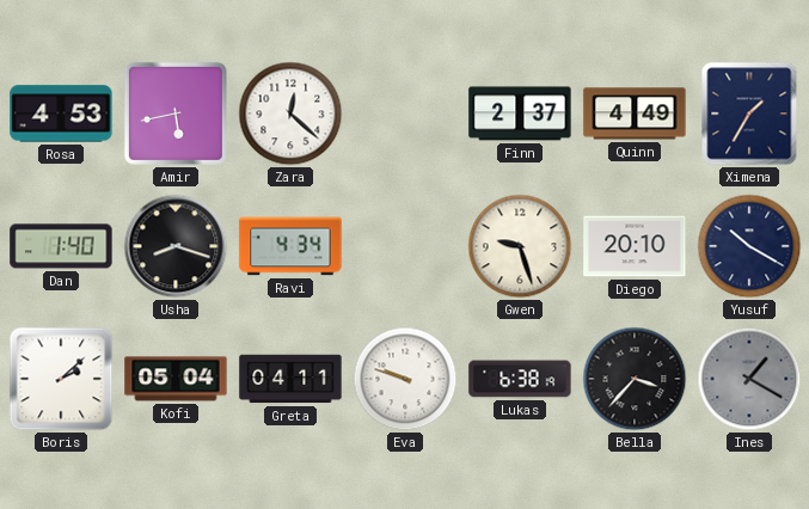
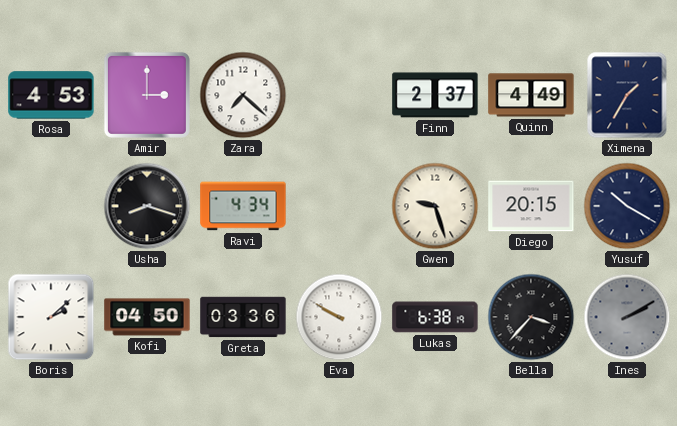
Amir: 5:43 -> 3:00 (147, 95)
Zara: 12:22 -> 7:22 (243, 95)
Dan: 1:40 -> none (61, 246)
Diego: 20:10 -> 20:15 (531, 206)
Kofi: 05:04 -> 04:50 (147, 317)
Greta: 04:11 -> 03:36 (243, 317)
Eva: 9:48 -> 9:50 (339, 317)
Ines: 1:20 -> 2:10 (627, 317)
